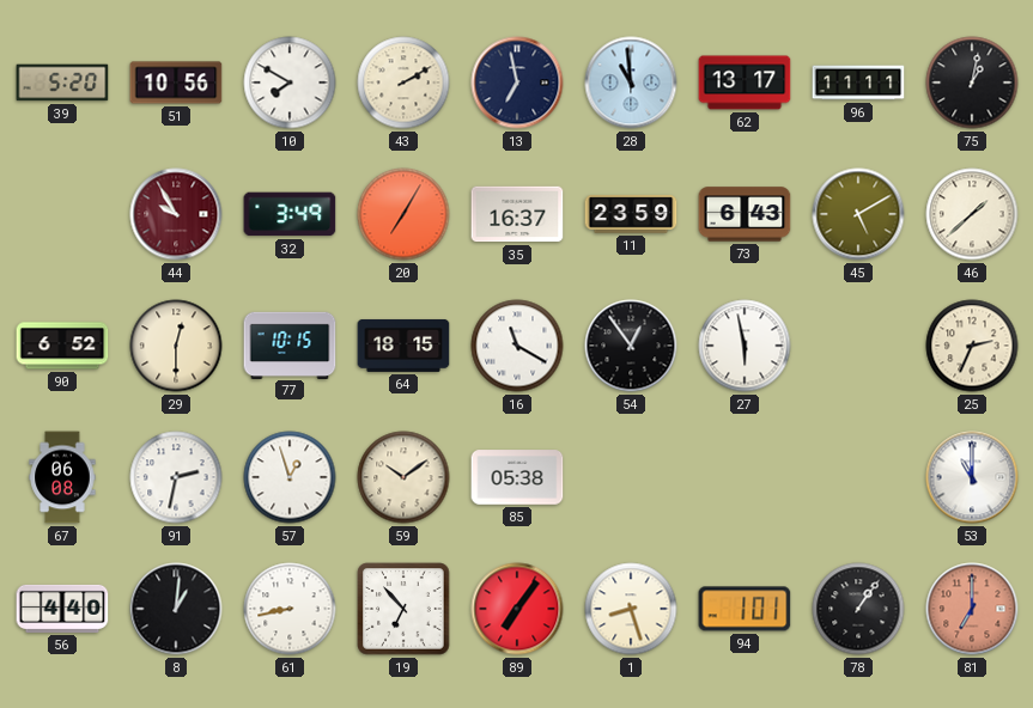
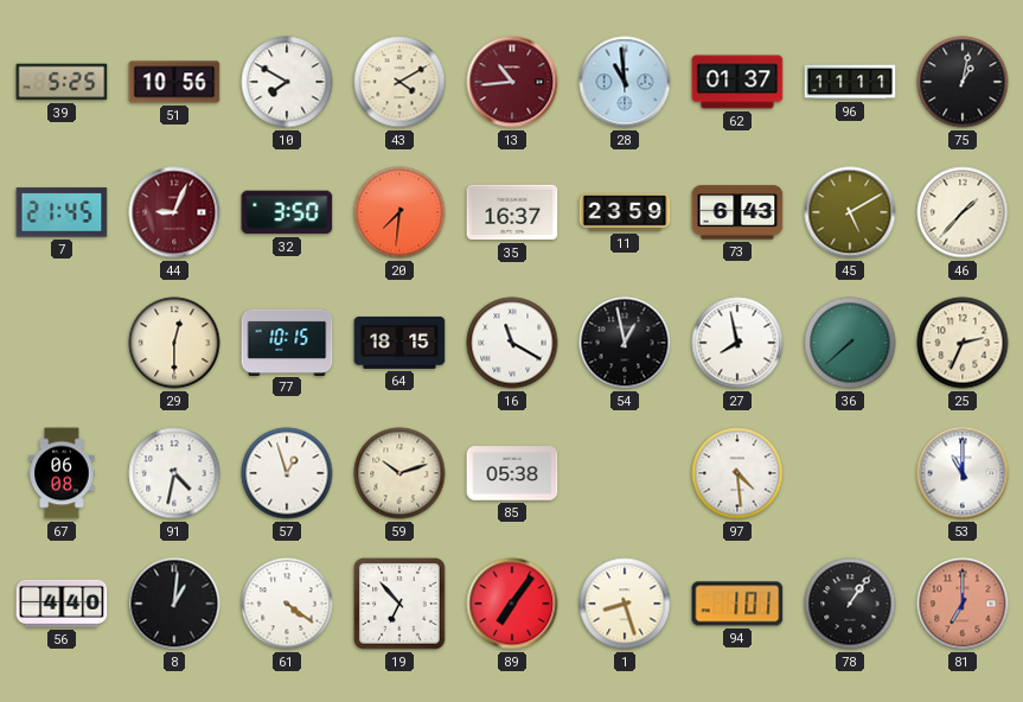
39: 5:20 -> 5:25 (62, 82)
43: 2:10 -> 4:10 (399, 82)
13: 6:58 -> 10:44 (512, 82)
13 dial: navy -> burgundy (512, 82)
62: 13:17 -> 01:37 (737, 82)
7: none -> 21:45 (62, 212)
44: 9:55 -> 9:04 (174, 212)
32: 3:49 -> 3:50 (287, 212)
20: 7:05 -> 7:31 (399, 212)
46: 1:38 -> 1:37 (963, 212)
90: 6:52 -> none (62, 346)
54: 12:54 -> 12:58 (625, 343)
27: 5:58 -> 7:58 (737, 343)
36: none -> 7:38 (850, 343)
91: 2:32 -> 4:32 (174, 473)
59: 10:09 -> 10:12 (399, 473)
97: none -> 4:29 (737, 473)
61: 8:43 -> 4:21 (287, 604)
